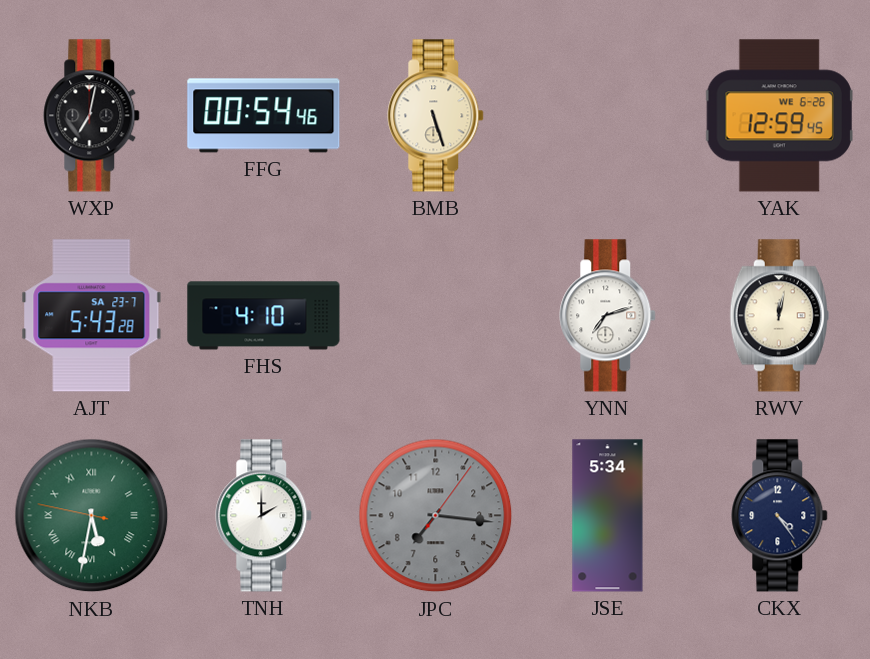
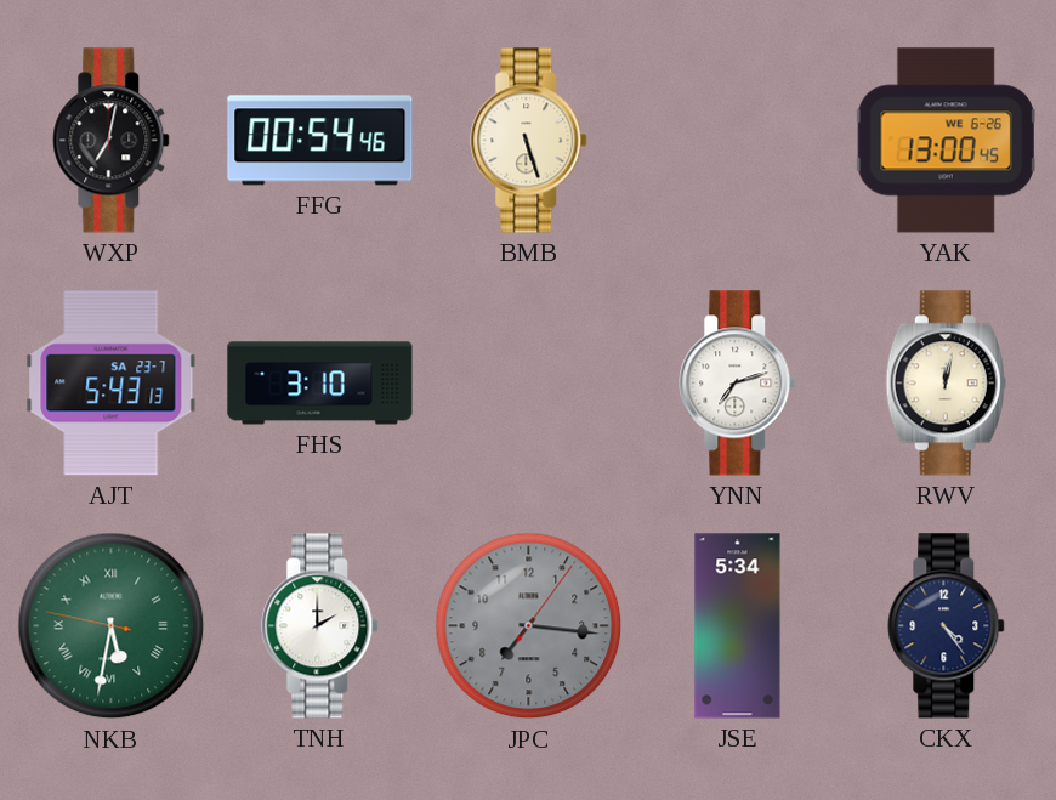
YAK: 12:59 -> 13:00 (946, 141)
AJT: 5:43:28 -> 5:43:13 (112, 384)
FHS: 4:10 -> 3:10 (320, 384)
